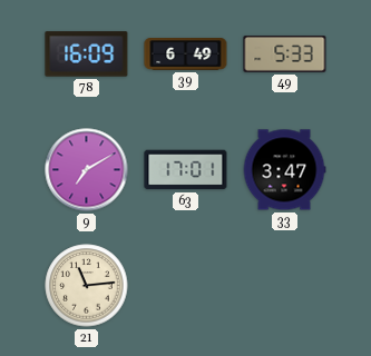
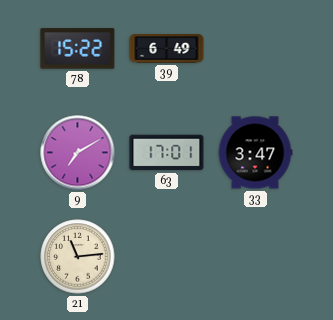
78: 16:09 -> 15:22 (78, 49)
49: 5:33 -> none (285, 55)
